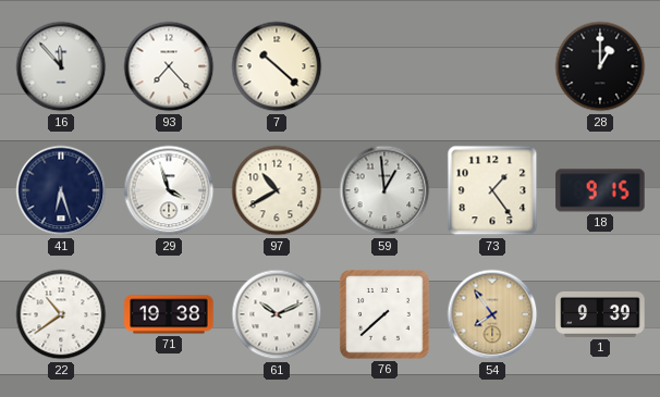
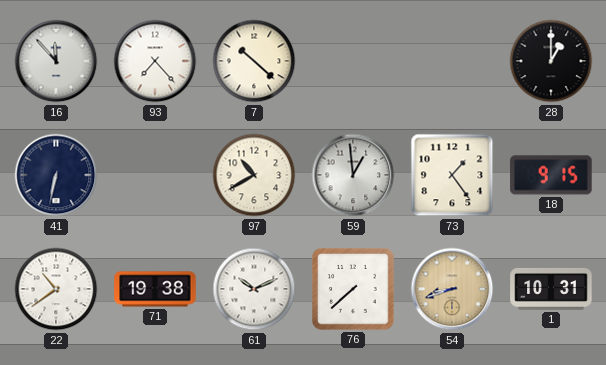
41: 6:27 -> 6:32 (56, 175)
29: 3:57 -> none (169, 190)
54: 7:54 -> 8:42 (452, 289)
1: 9:39 -> 10:31 (551, 289)
